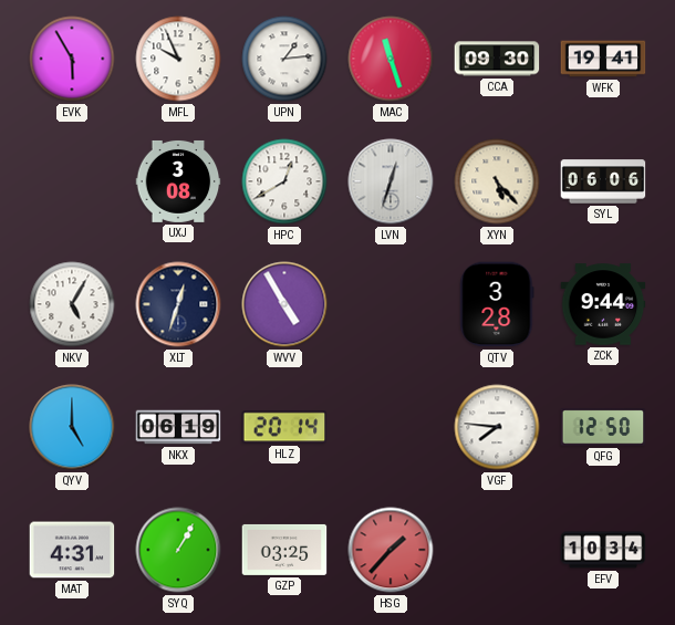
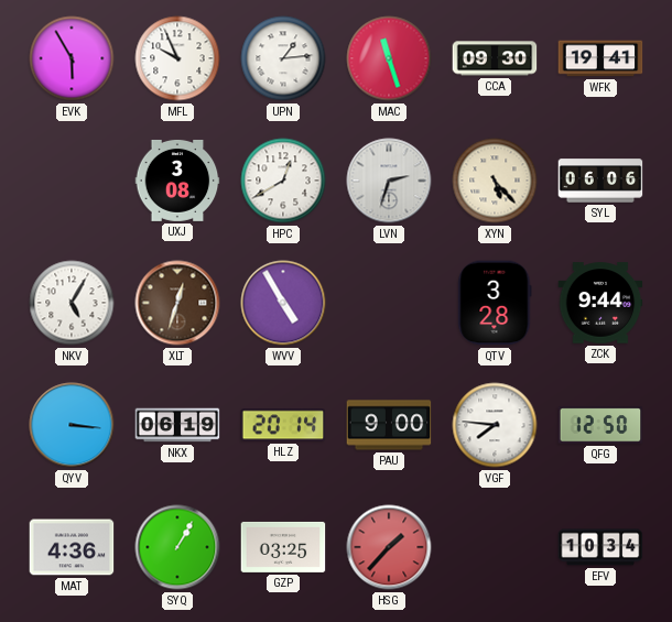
LVN: 12:33 -> 2:33 (389, 181)
XLT dial: navy -> brown (177, 303)
QYV: 5:00 -> 3:16 (72, 425)
PAU: none -> 9:00 (389, 425)
MAT: 4:31 -> 4:36 (72, 547)
